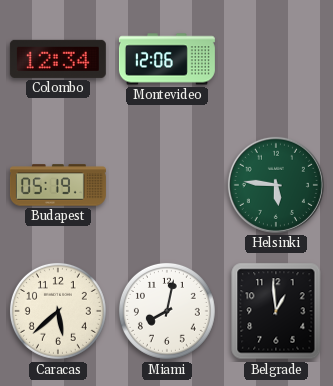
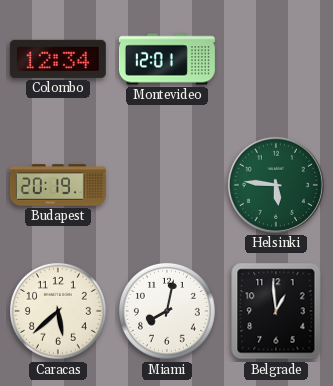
Montevideo: 12:06 -> 12:01 (167, 59)
Budapest: 05:19 -> 20:19 (58, 185)
